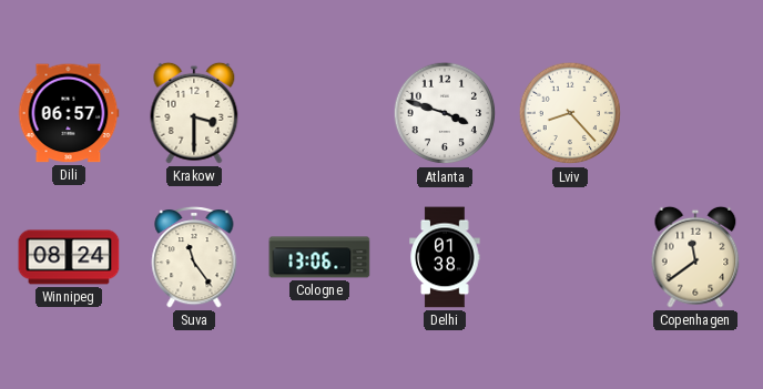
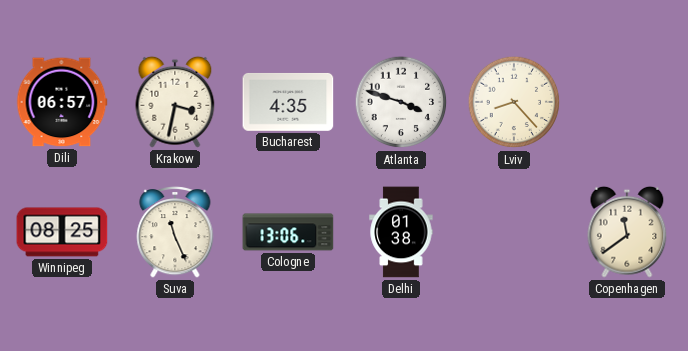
Krakow: 3:30 -> 3:32 (175, 102)
Bucharest: none -> 4:35 (288, 102)
Winnipeg: 08:24 -> 08:25 (62, 232)
Suva: 11:24 -> 11:26 (175, 232)
